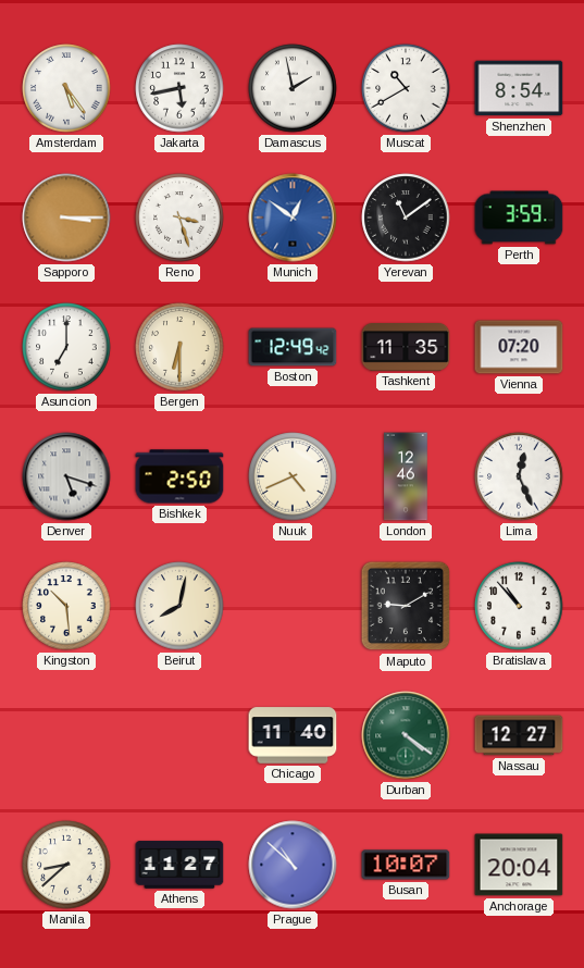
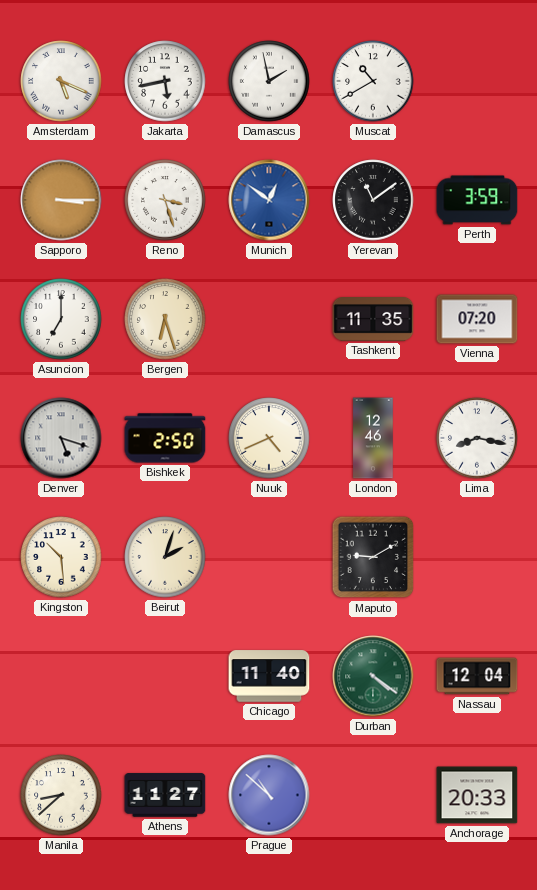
Amsterdam: 5:24 -> 5:19 (61, 81)
Shenzhen: 8:54 -> none (519, 88)
Bergen: 6:30 -> 6:27 (165, 319)
Boston: 12:49 -> none (293, 347)
Lima: 12:26 -> 8:17 (477, 438)
Beirut: 8:02 -> 2:03 (165, 557)
Bratislava: 10:53 -> none (519, 606)
Nassau: 12:27 -> 12:04 (477, 676)
Busan: 10:07 -> none (406, 865)
Anchorage: 20:04 -> 20:33 (477, 795)
